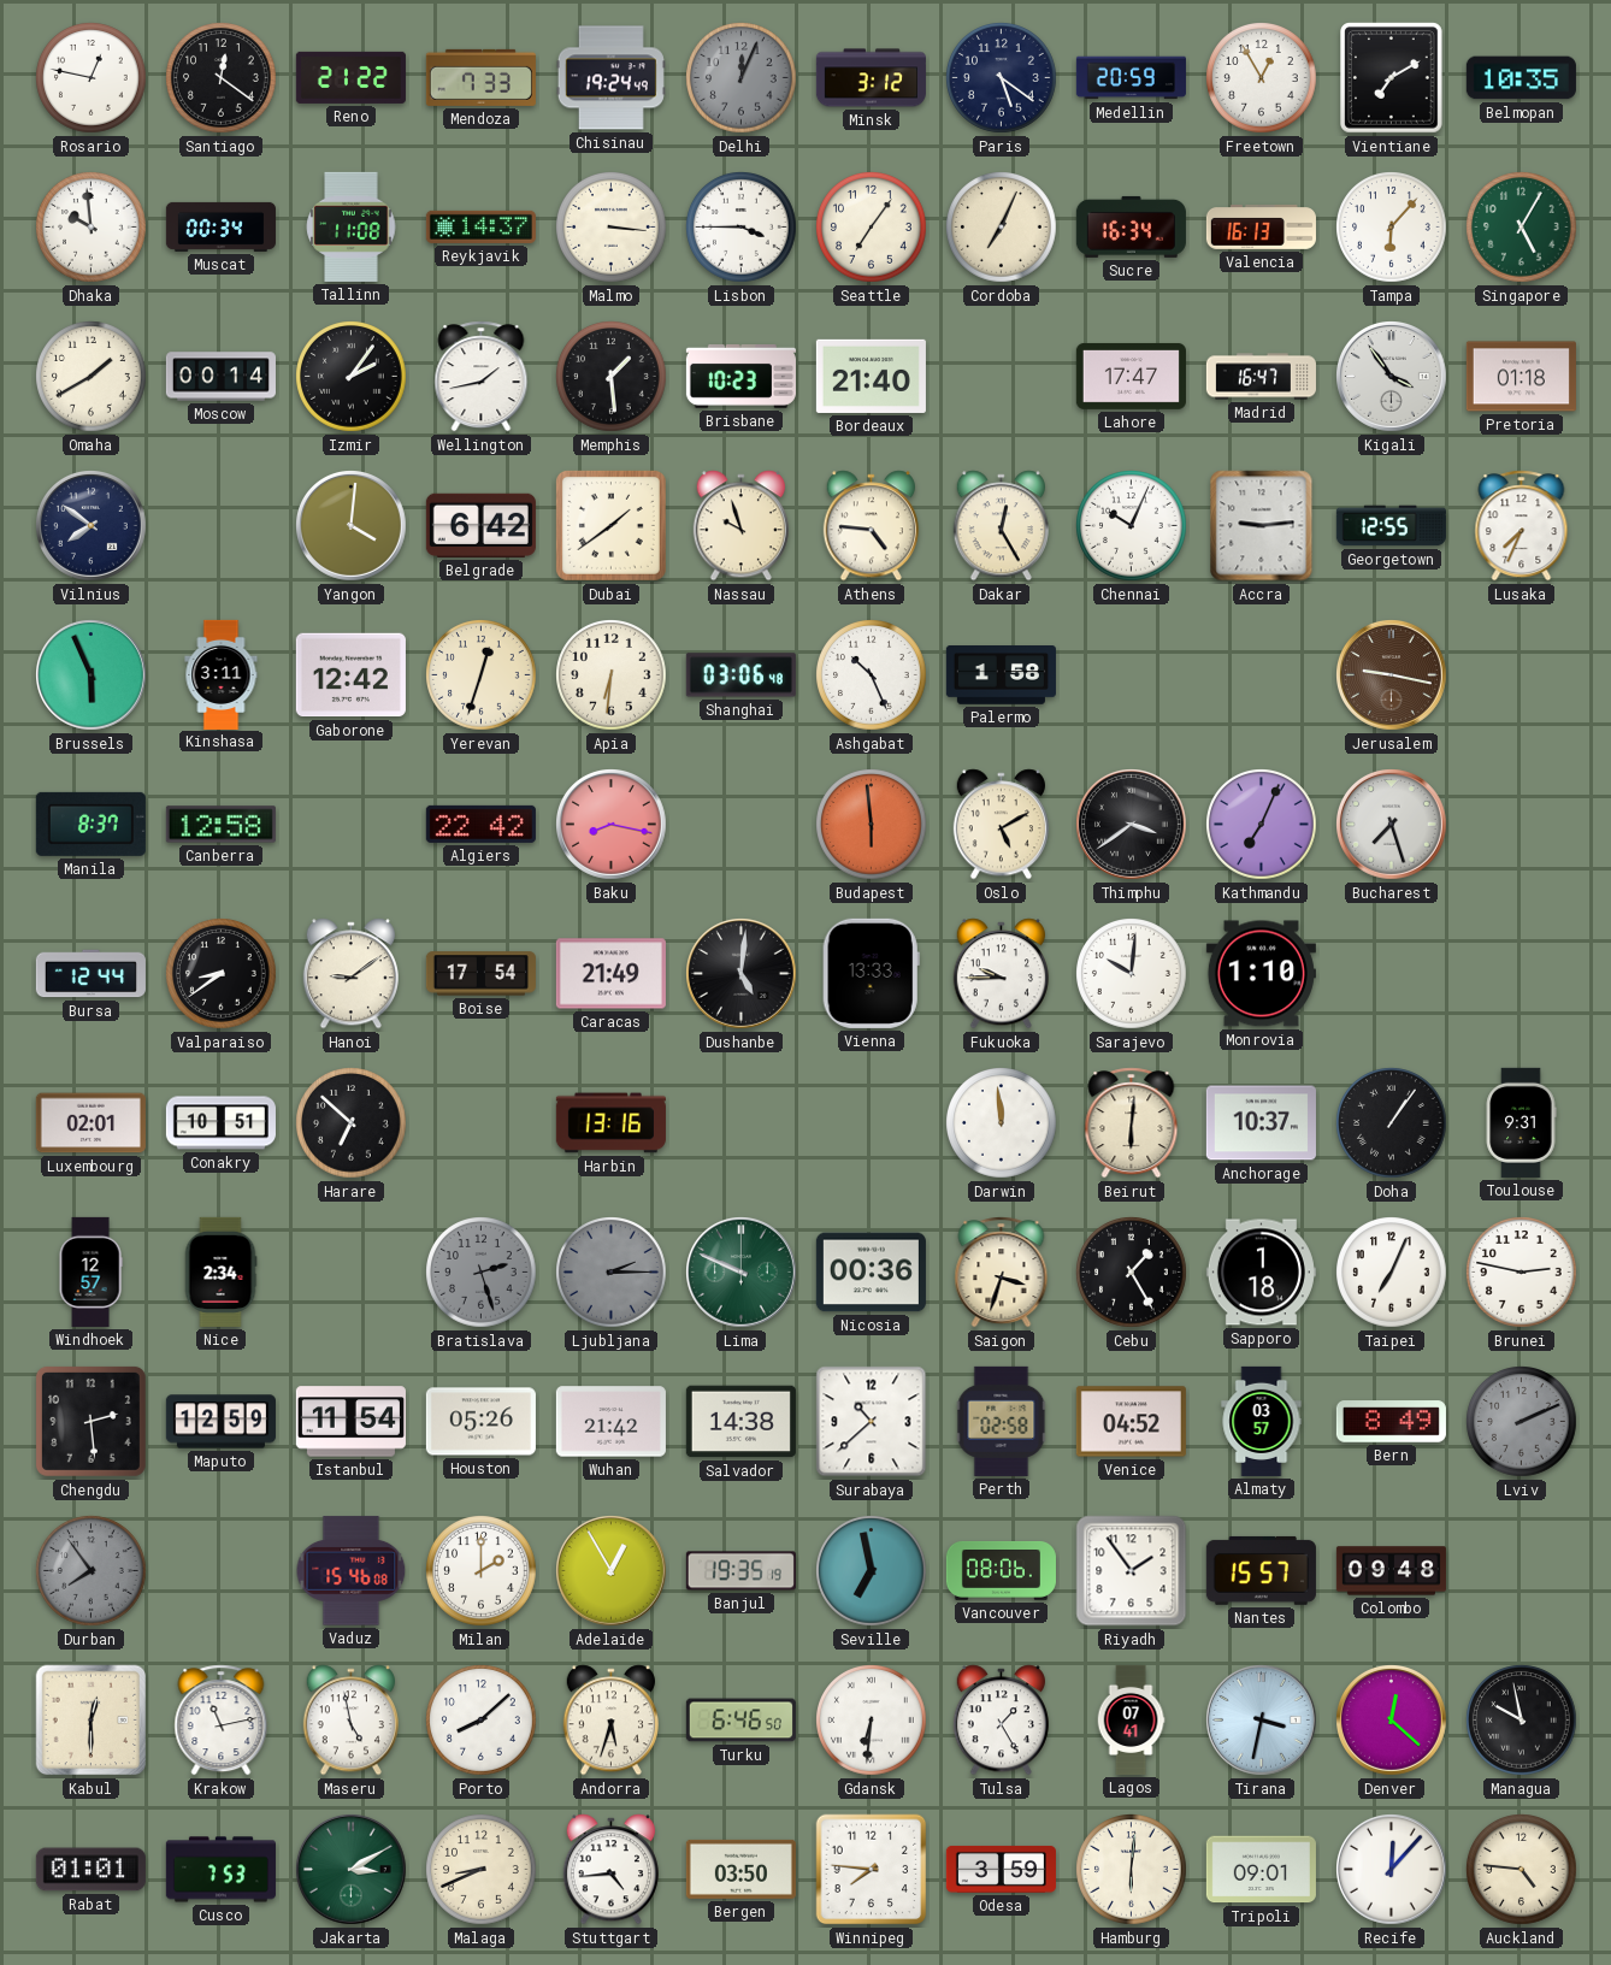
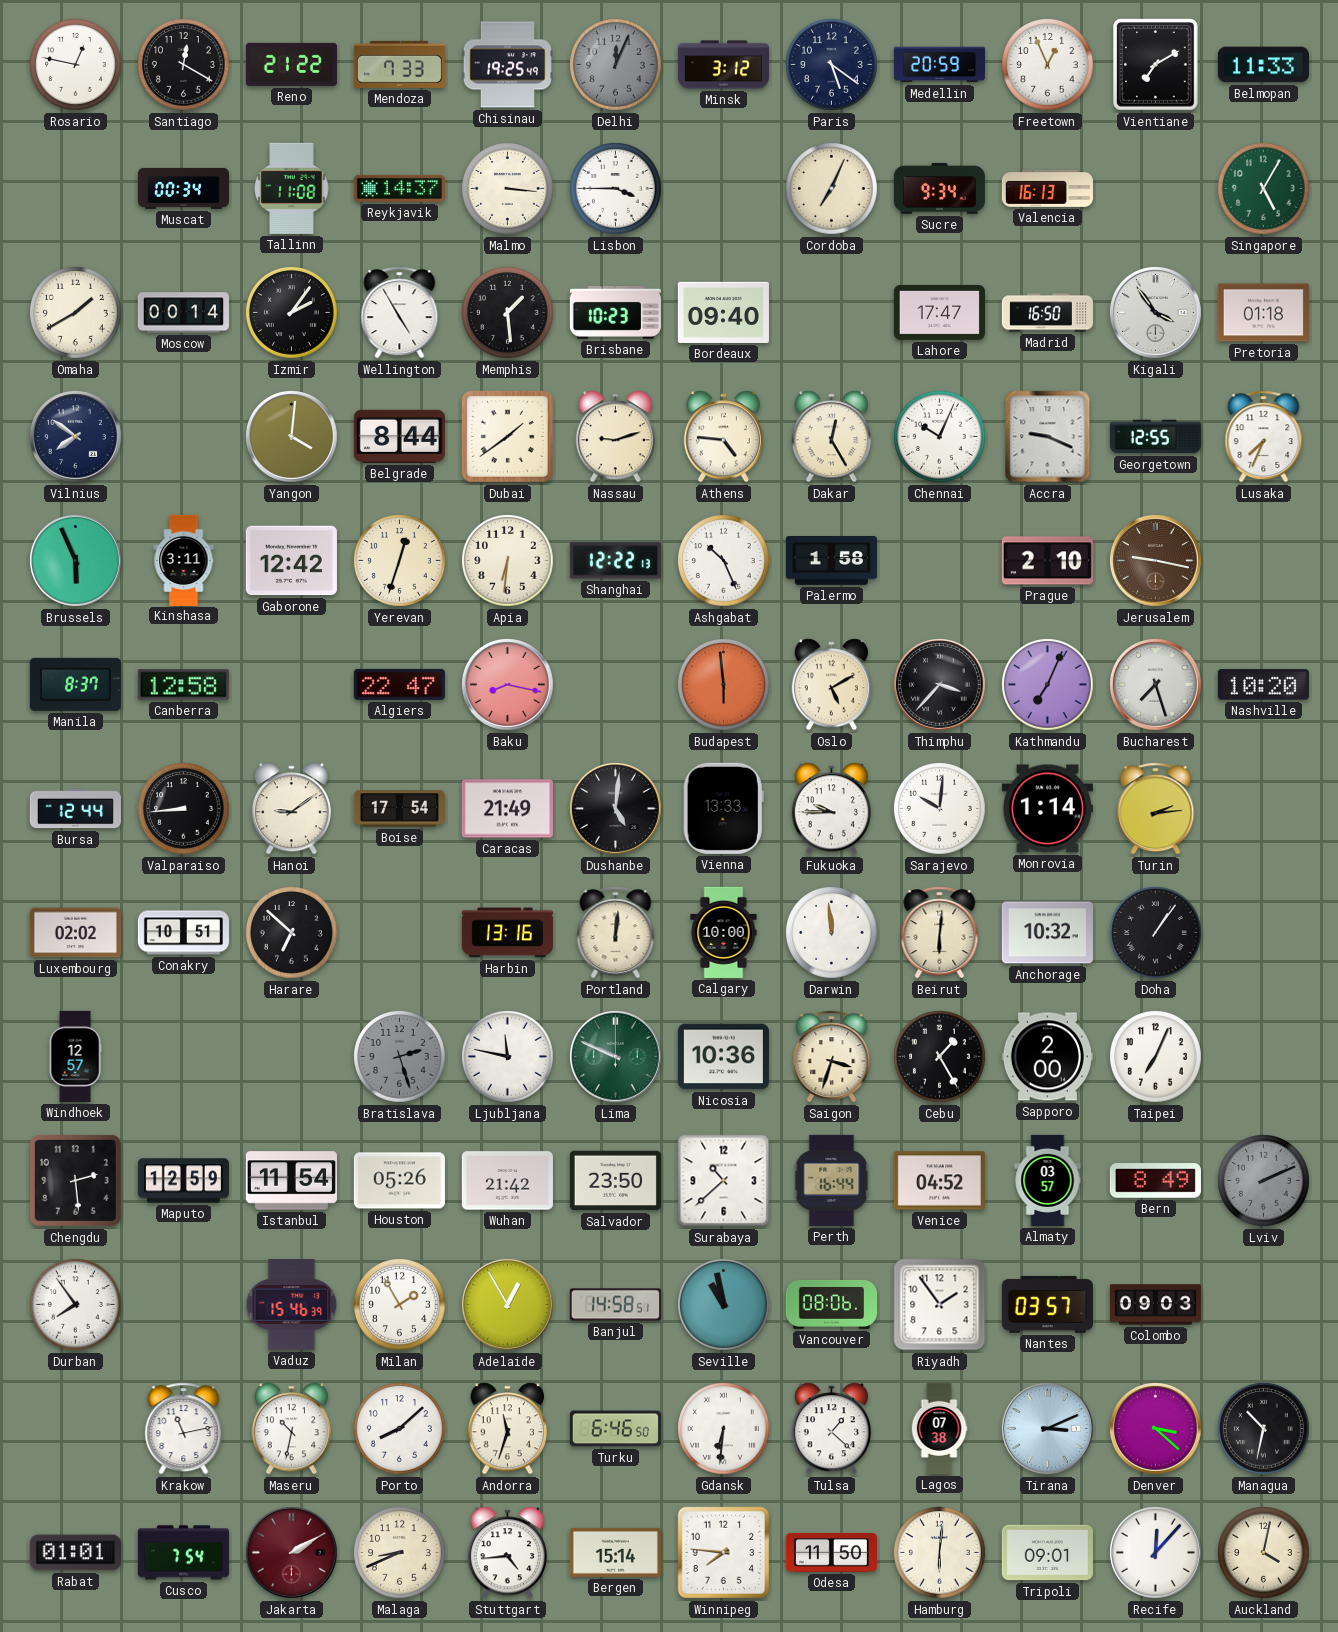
Santiago: 12:21 -> 12:20 (184, 65)
Chisinau: 19:24 -> 19:25 (507, 65)
Freetown: 12:55 -> 12:56 (1048, 65)
Belmopan: 10:35 -> 11:33 (1263, 65)
Dhaka: 9:59 -> none (92, 228)
Seattle: 7:06 -> none (872, 228)
Sucre: 16:34 -> 9:34 (939, 188)
Tampa: 6:07 -> none (1392, 228)
Wellington: 1:43 -> 4:55 (400, 313)
Bordeaux: 21:40 -> 09:40 (723, 312)
Madrid: 16:47 -> 16:50 (1047, 313)
Belgrade: 6:42 -> 8:44 (399, 436)
Nassau: 9:57 -> 9:12 (615, 437)
Accra: 9:14 -> 9:19 (1048, 437)
Shanghai: 03:06 -> 12:22 (615, 561)
Prague: none -> 2:10 (1047, 561)
Algiers: 22:42 -> 22:47 (399, 684)
Thimphu: 3:39 -> 3:37 (940, 685)
Nashville: none -> 10:20 (1263, 685)
Valparaiso: 8:39 -> 8:44 (184, 809)
Monrovia: 1:10 -> 1:14 (1047, 809)
Turin: none -> 2:14 (1156, 809)
Luxembourg: 02:01 -> 02:02 (75, 933)
Portland: none -> 12:01 (616, 933)
Calgary: none -> 10:00 (724, 932)
Anchorage: 10:37 -> 10:32 (1047, 933)
Toulouse: 9:31 -> none (1521, 1122)
Nice: 2:34 -> none (220, 1271)
Ljubljana: 2:15 -> 11:47 (508, 1057)
Ljubljana dial: grey -> white (508, 1057)
Nicosia: 00:36 -> 10:36 (723, 1057)
Sapporo: 1:18 -> 2:00 (1047, 1057)
Brunei: 2:47 -> none (1522, 1273)
Salvador: 14:38 -> 23:50 (615, 1181)
Perth: 02:58 -> 16:44 (832, 1180)
Durban dial: grey -> white (76, 1305)
Vaduz: 15:46:08 -> 15:46:39 (292, 1305)
Milan: 2:00 -> 1:55 (400, 1305)
Banjul: 19:35 -> 14:58 (615, 1305)
Seville: 6:58 -> 10:58 (724, 1305)
Nantes: 15:57 -> 03:57 (1047, 1304)
Colombo: 09:48 -> 09:03 (1155, 1305)
Kabul: 12:30 -> none (92, 1721)
Maseru: 4:58 -> 10:32 (291, 1429)
Andorra: 5:33 -> 11:33 (507, 1429)
Tulsa: 1:25 -> 1:22 (831, 1429)
Lagos: 07:41 -> 07:38 (939, 1428)
Tirana: 3:32 -> 3:11 (1048, 1429)
Denver: 12:22 -> 3:22 (1156, 1429)
Managua: 9:58 -> 10:32 (1264, 1429)
Cusco: 7:53 -> 7:54 (183, 1553)
Jakarta: 3:10 -> 2:10 (292, 1553)
Jakarta dial: green -> burgundy (292, 1553)
Bergen: 03:50 -> 15:14 (615, 1552)
Odesa: 3:59 -> 11:50 (831, 1552)
Auckland: 4:46 -> 4:02 (1264, 1553)
